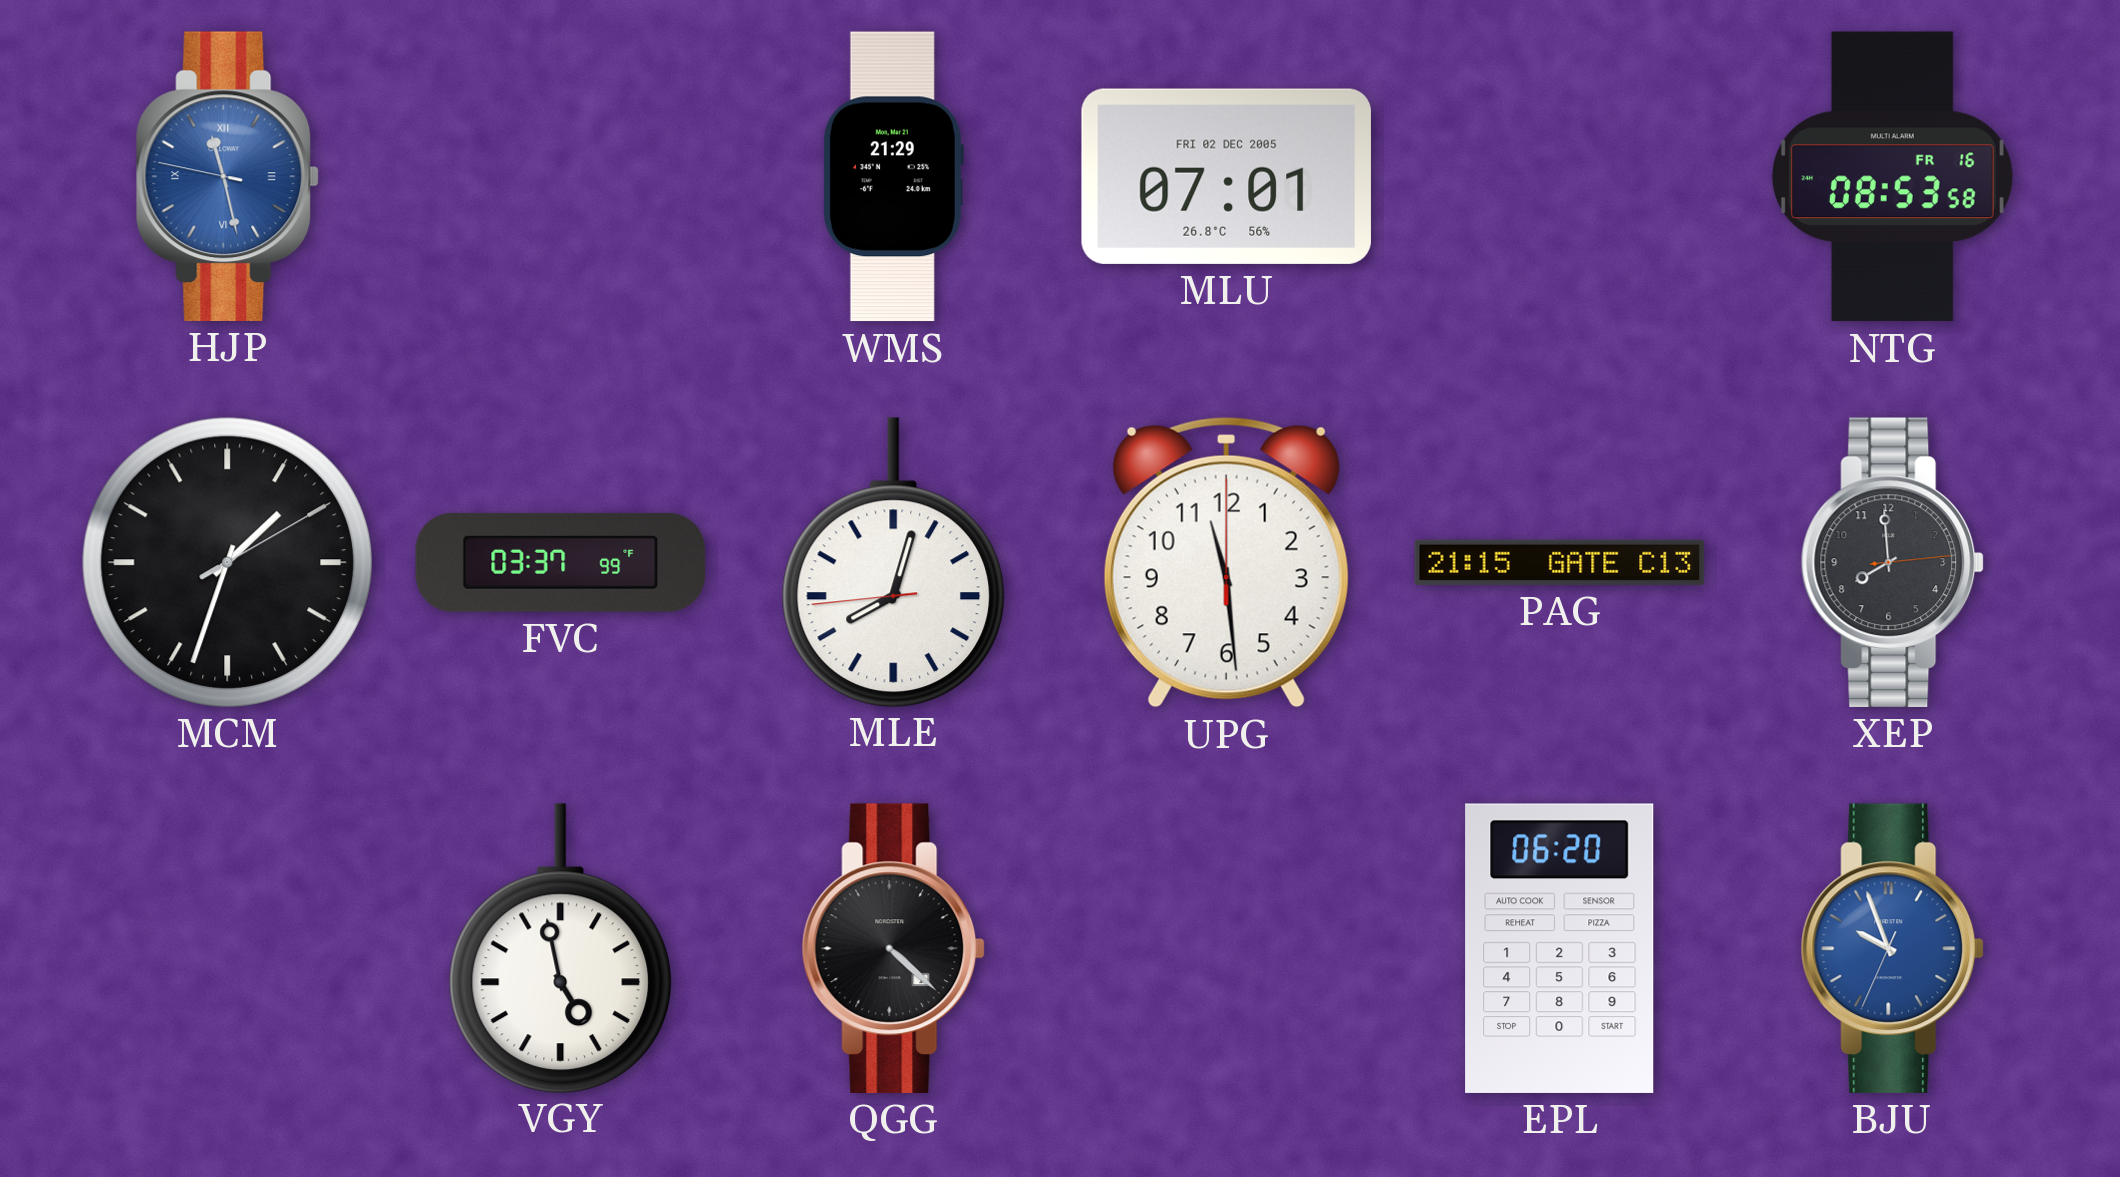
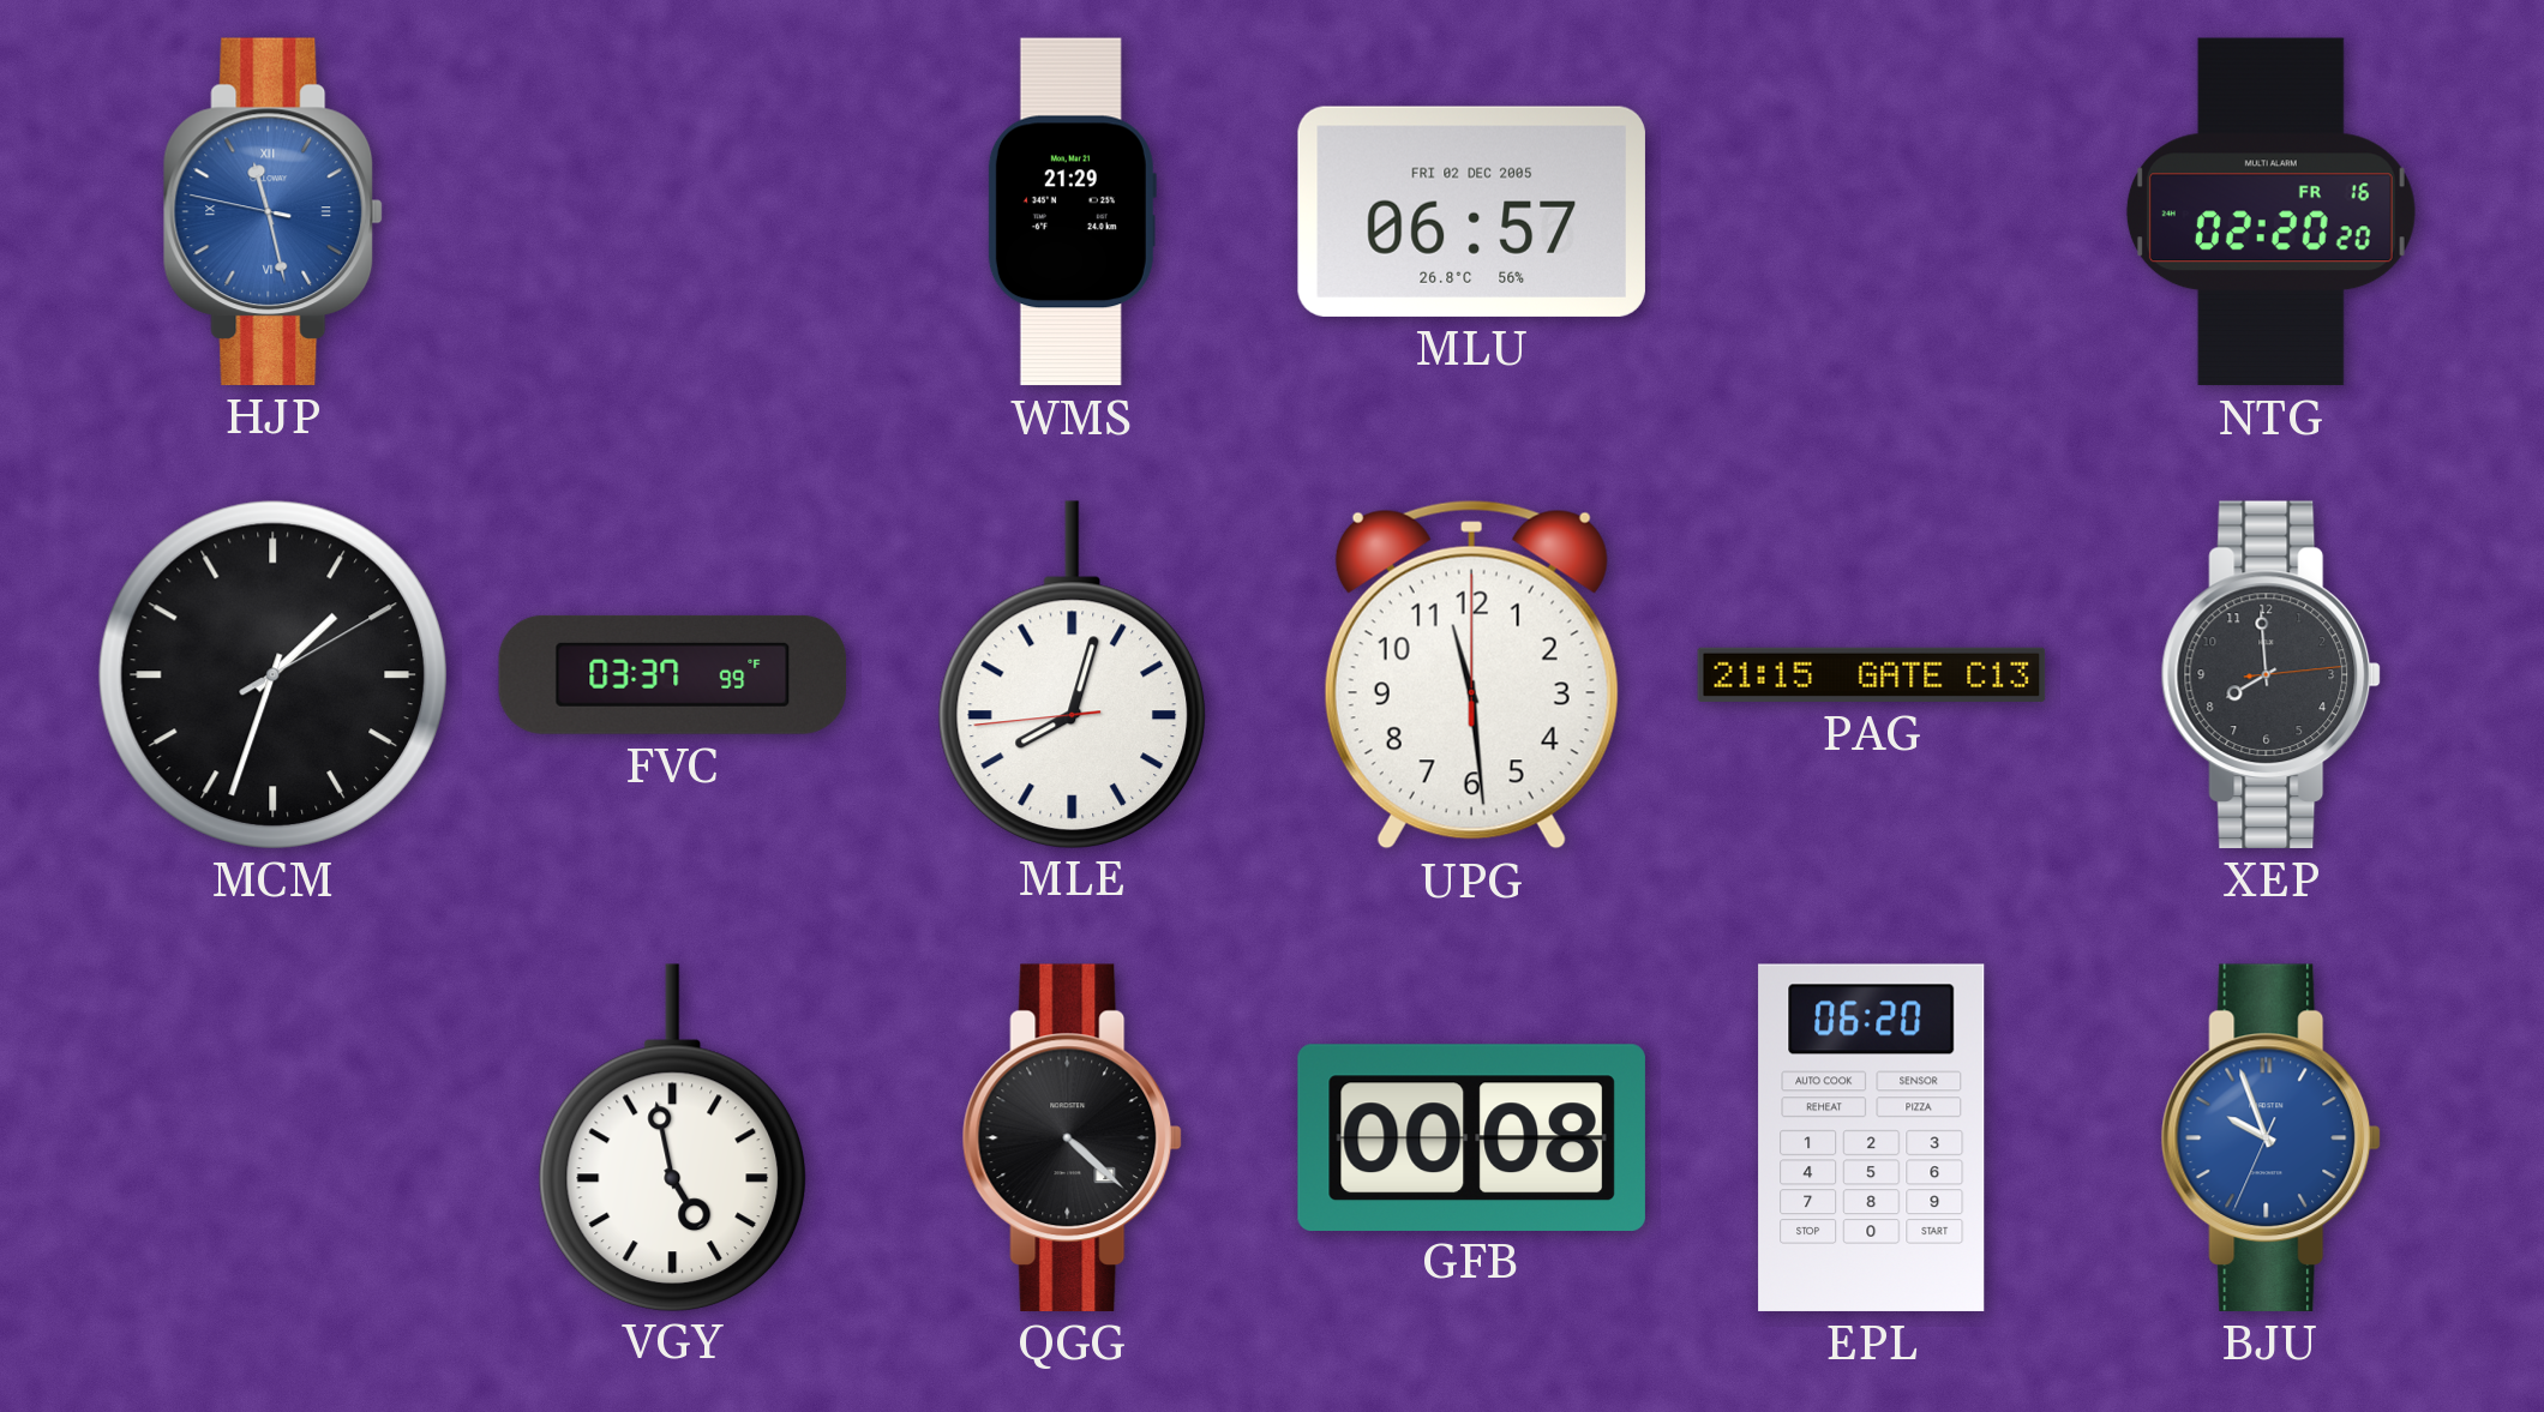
MLU: 07:01 -> 06:57 (1471, 211)
NTG: 08:53 -> 02:20 (2270, 212)
GFB: none -> 00:08 (1471, 1137)
